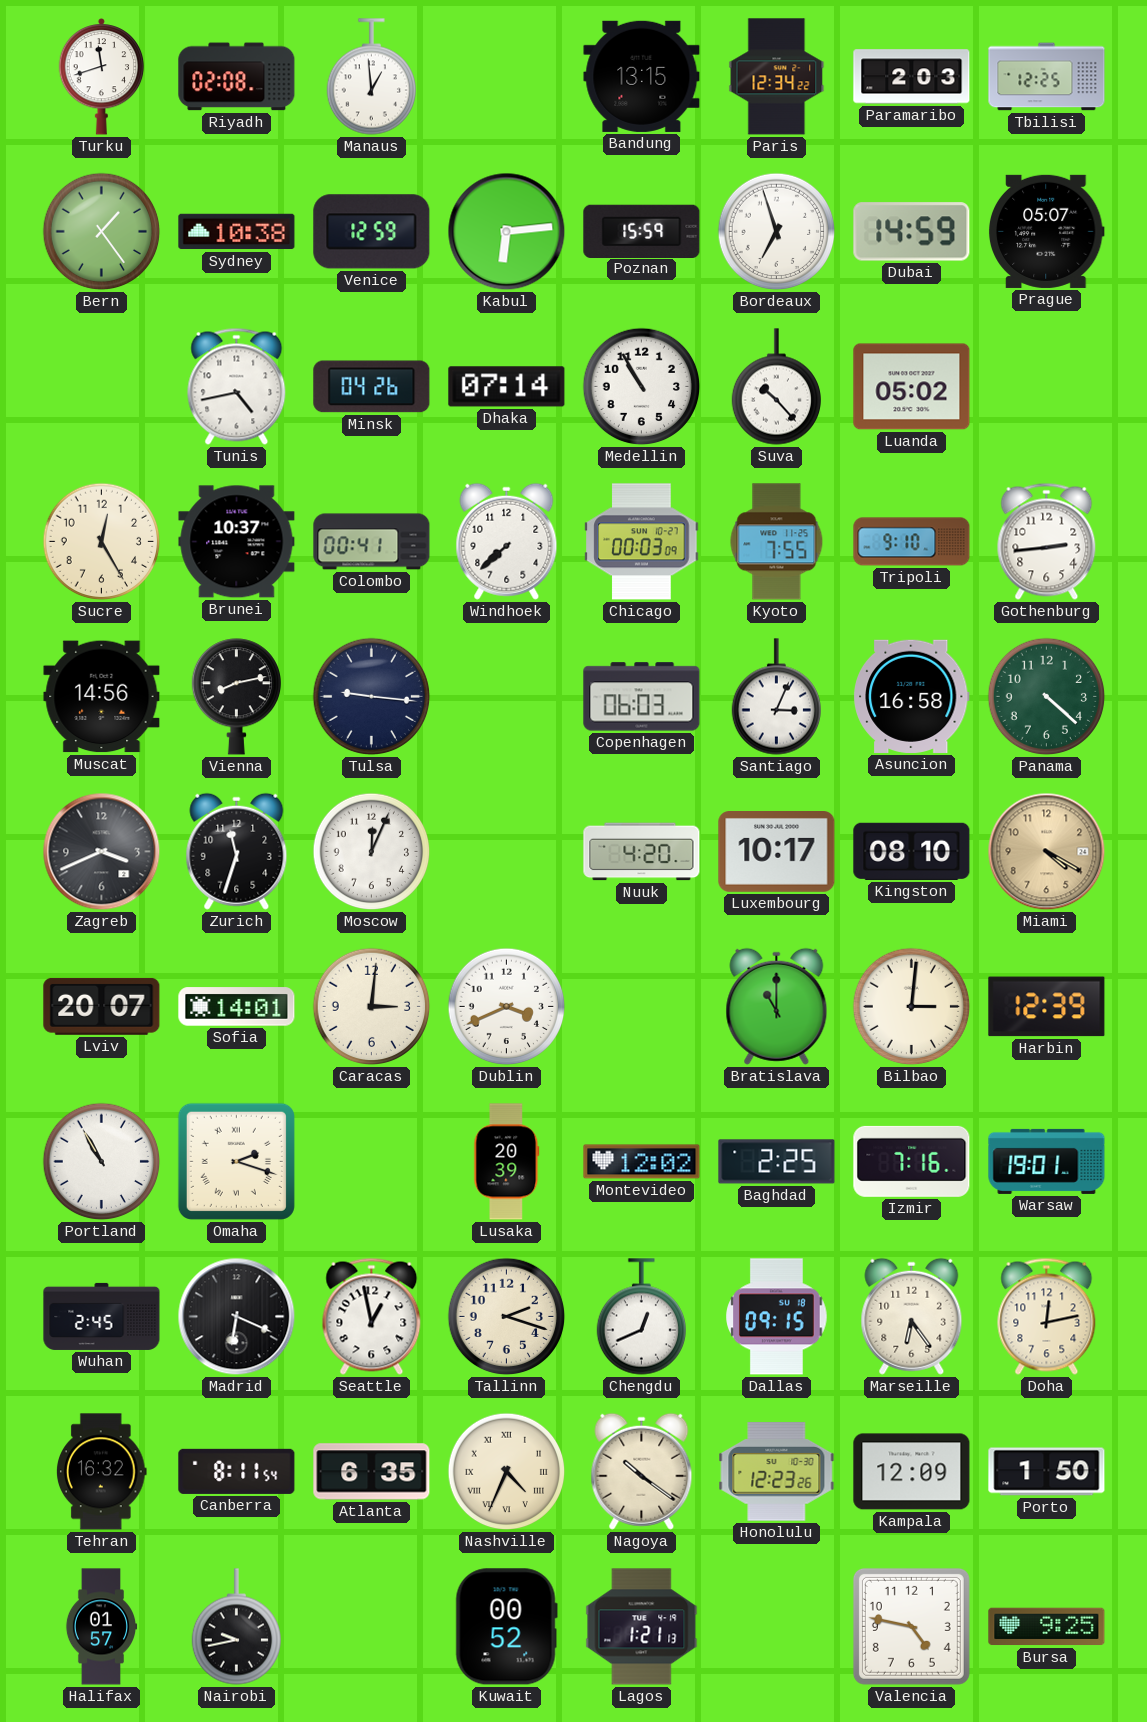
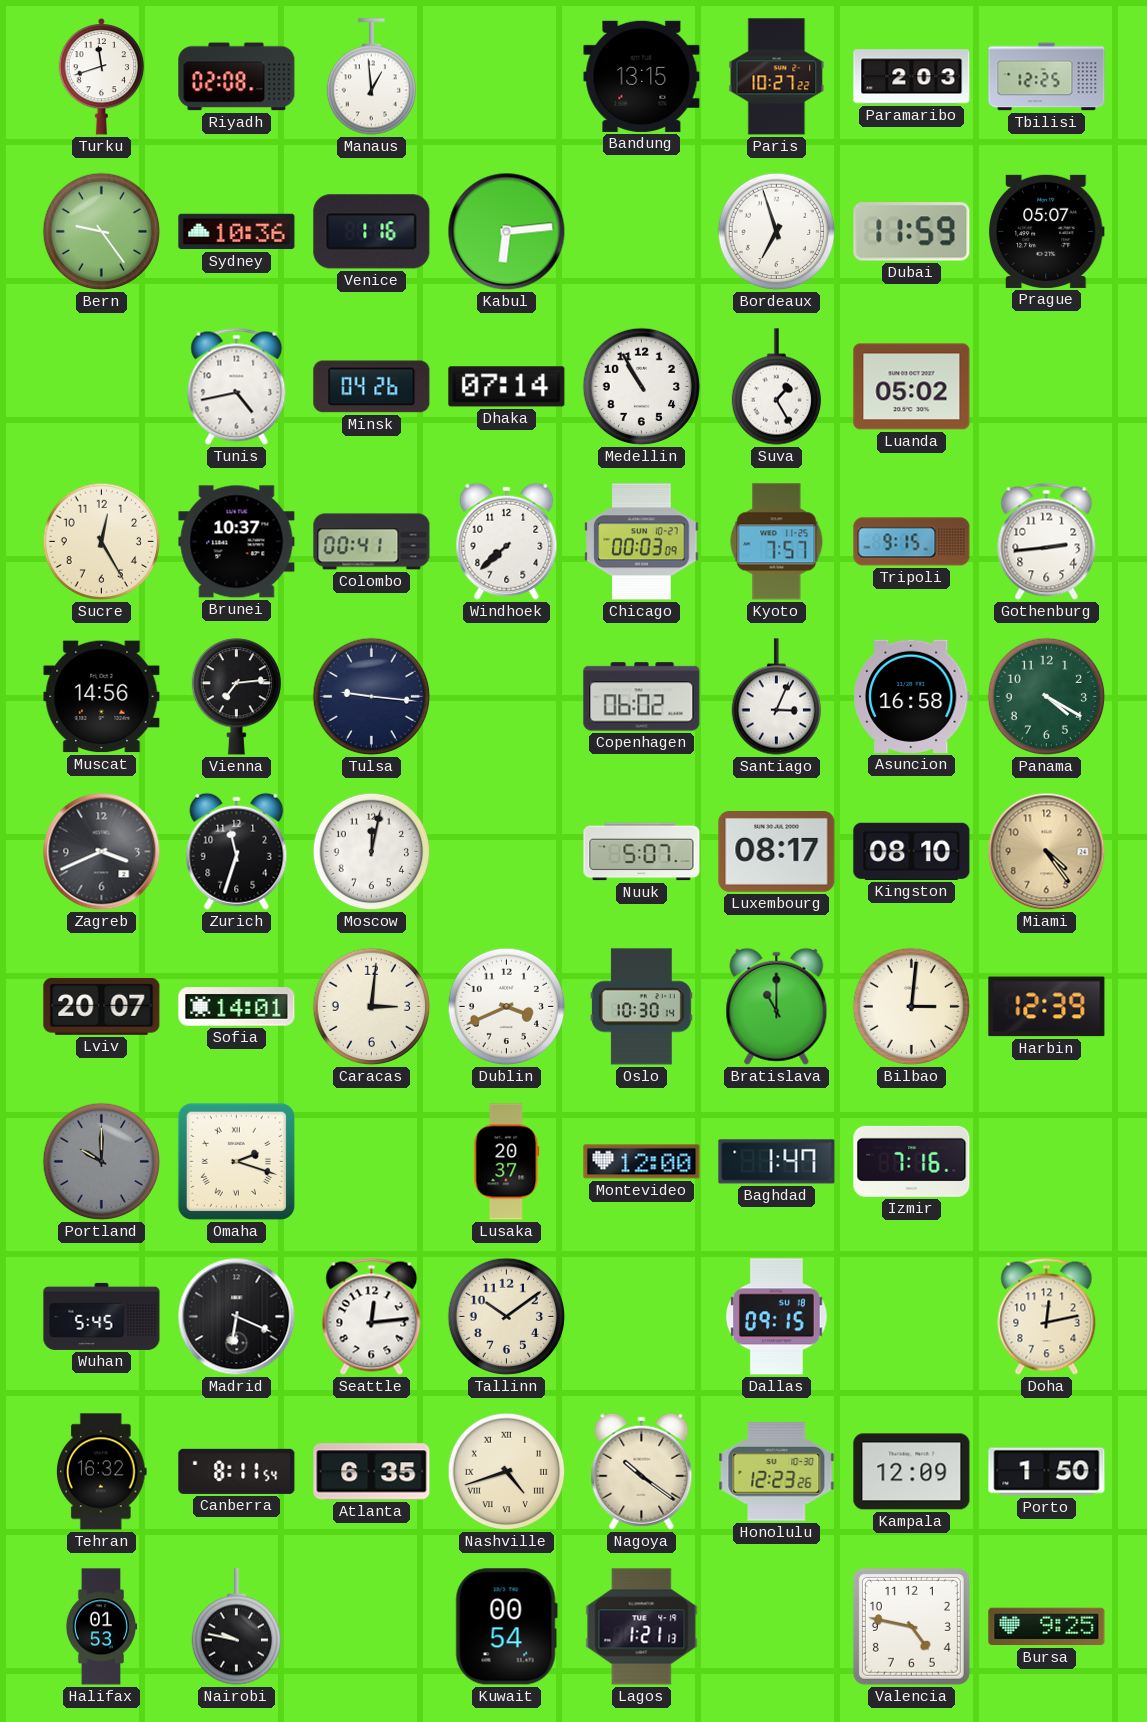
Paris: 12:34 -> 10:27 (777, 77)
Bern: 1:24 -> 9:24 (102, 232)
Sydney: 10:38 -> 10:36 (237, 232)
Venice: 12:59 -> 1:16 (372, 232)
Poznan: 15:59 -> none (642, 231)
Dubai: 14:59 -> 11:59 (912, 232)
Suva: 10:23 -> 1:25 (776, 387)
Kyoto: 7:55 -> 7:57 (777, 542)
Tripoli: 9:10 -> 9:15 (912, 542)
Vienna: 8:13 -> 7:14 (236, 697)
Copenhagen: 06:03 -> 06:02 (642, 697)
Panama: 4:22 -> 4:20 (1047, 697)
Moscow: 12:04 -> 12:02 (372, 852)
Nuuk: 4:20 -> 5:07 (642, 852)
Luxembourg: 10:17 -> 08:17 (777, 852)
Miami: 4:20 -> 4:24 (1047, 852)
Oslo: none -> 10:30 (641, 1007)
Portland: 10:55 -> 10:00 (102, 1162)
Portland dial: white -> grey (102, 1162)
Lusaka: 20:39 -> 20:37 (507, 1162)
Montevideo: 12:02 -> 12:00 (642, 1162)
Baghdad: 2:25 -> 1:47 (777, 1162)
Warsaw: 19:01 -> none (1047, 1161)
Wuhan: 2:45 -> 5:45 (102, 1316)
Seattle: 12:58 -> 12:14 (372, 1316)
Tallinn: 2:18 -> 10:09 (507, 1317)
Chengdu: 12:41 -> none (641, 1317)
Marseille: 6:24 -> none (912, 1316)
Nashville: 4:34 -> 4:42 (507, 1472)
Halifax: 01:57 -> 01:53 (101, 1627)
Nairobi: 9:43 -> 9:47 (236, 1627)
Kuwait: 00:52 -> 00:54 (506, 1627)
